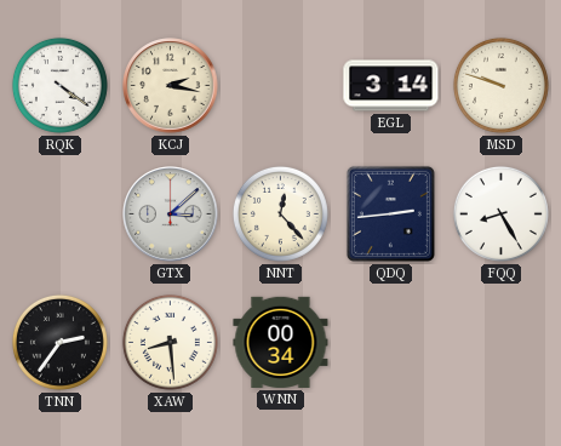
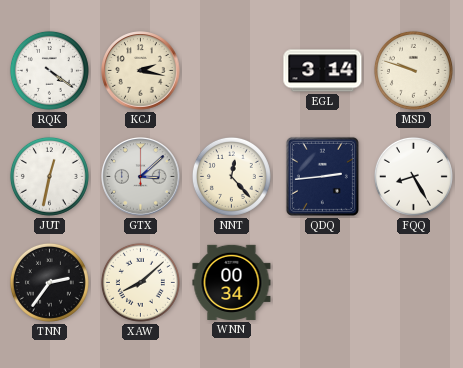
JUT: none -> 12:32 (49, 176)
XAW: 8:29 -> 8:08 (140, 282)
